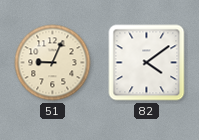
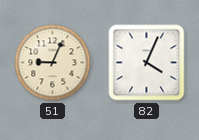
82: 4:09 -> 4:04 (147, 63)
